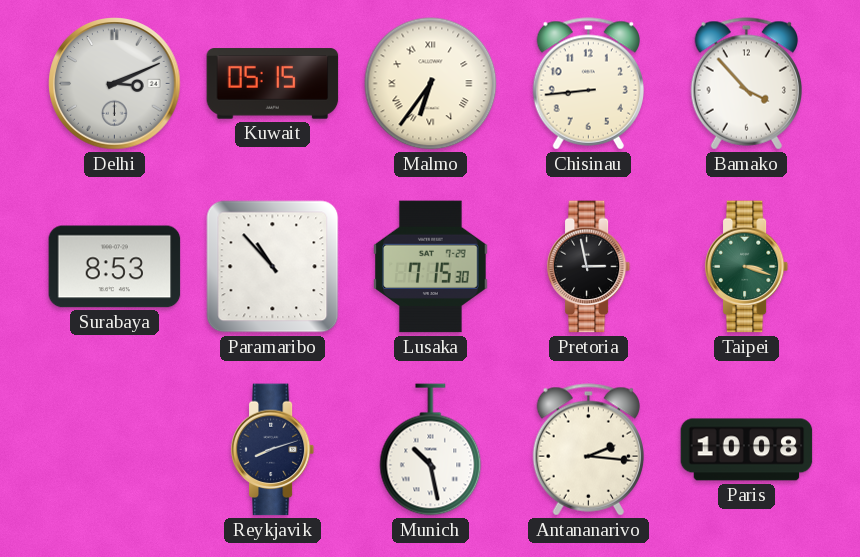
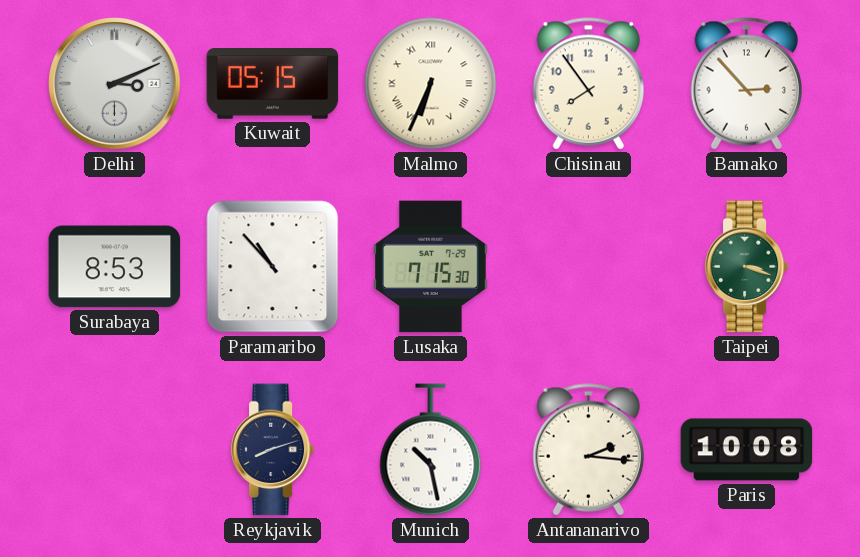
Malmo: 6:36 -> 6:34 (431, 84)
Chisinau: 8:44 -> 7:54 (588, 84)
Bamako: 3:53 -> 2:53 (746, 84)
Pretoria: 2:58 -> none (589, 267)
